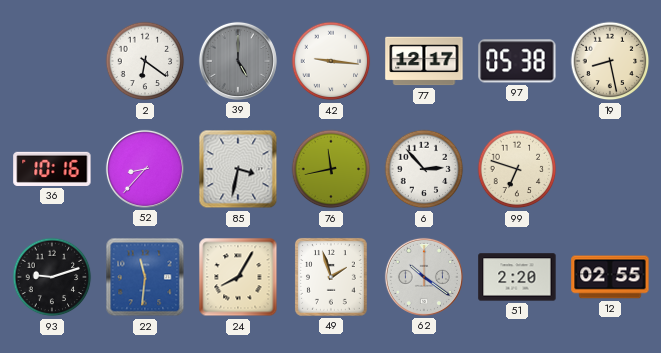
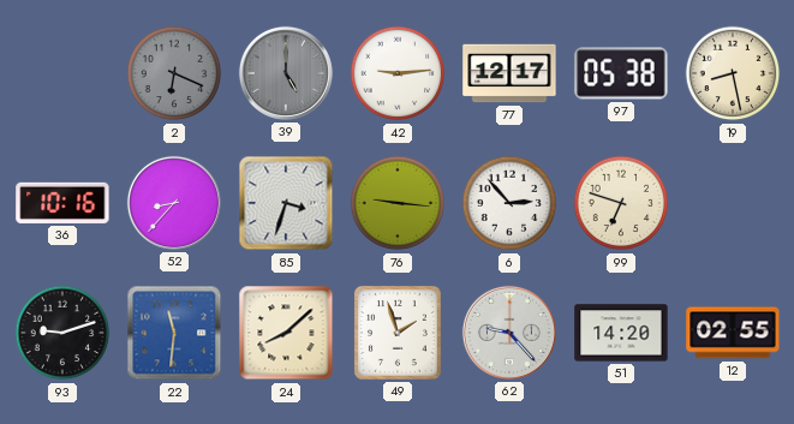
2: 6:21 -> 6:19 (174, 73)
2 dial: white -> grey (174, 73)
42: 9:16 -> 9:14 (398, 73)
85: 3:32 -> 3:33 (286, 203)
76: 11:43 -> 9:16 (398, 203)
24: 8:05 -> 8:08 (286, 333)
62: 10:21 -> 9:23 (509, 333)
51: 2:20 -> 14:20 (621, 333)
